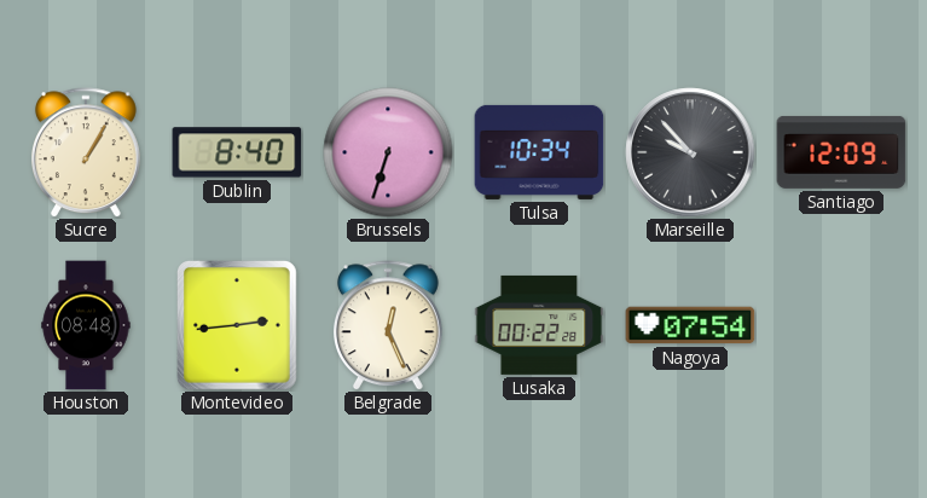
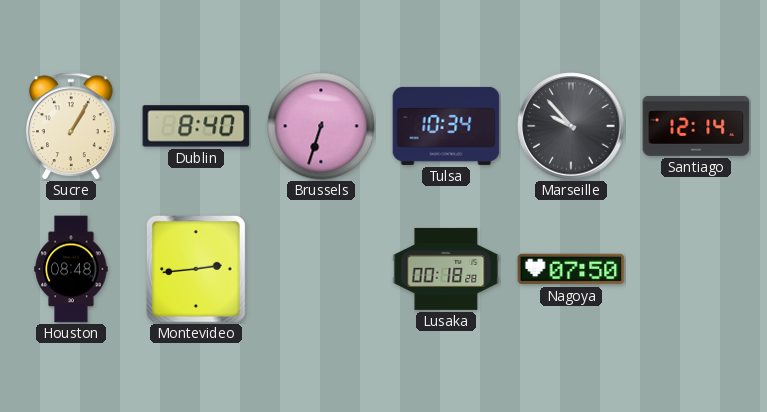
Santiago: 12:09 -> 12:14 (696, 126)
Belgrade: 12:26 -> none (388, 325)
Lusaka: 00:22 -> 00:18 (446, 269)
Nagoya: 07:54 -> 07:50 (571, 269)
